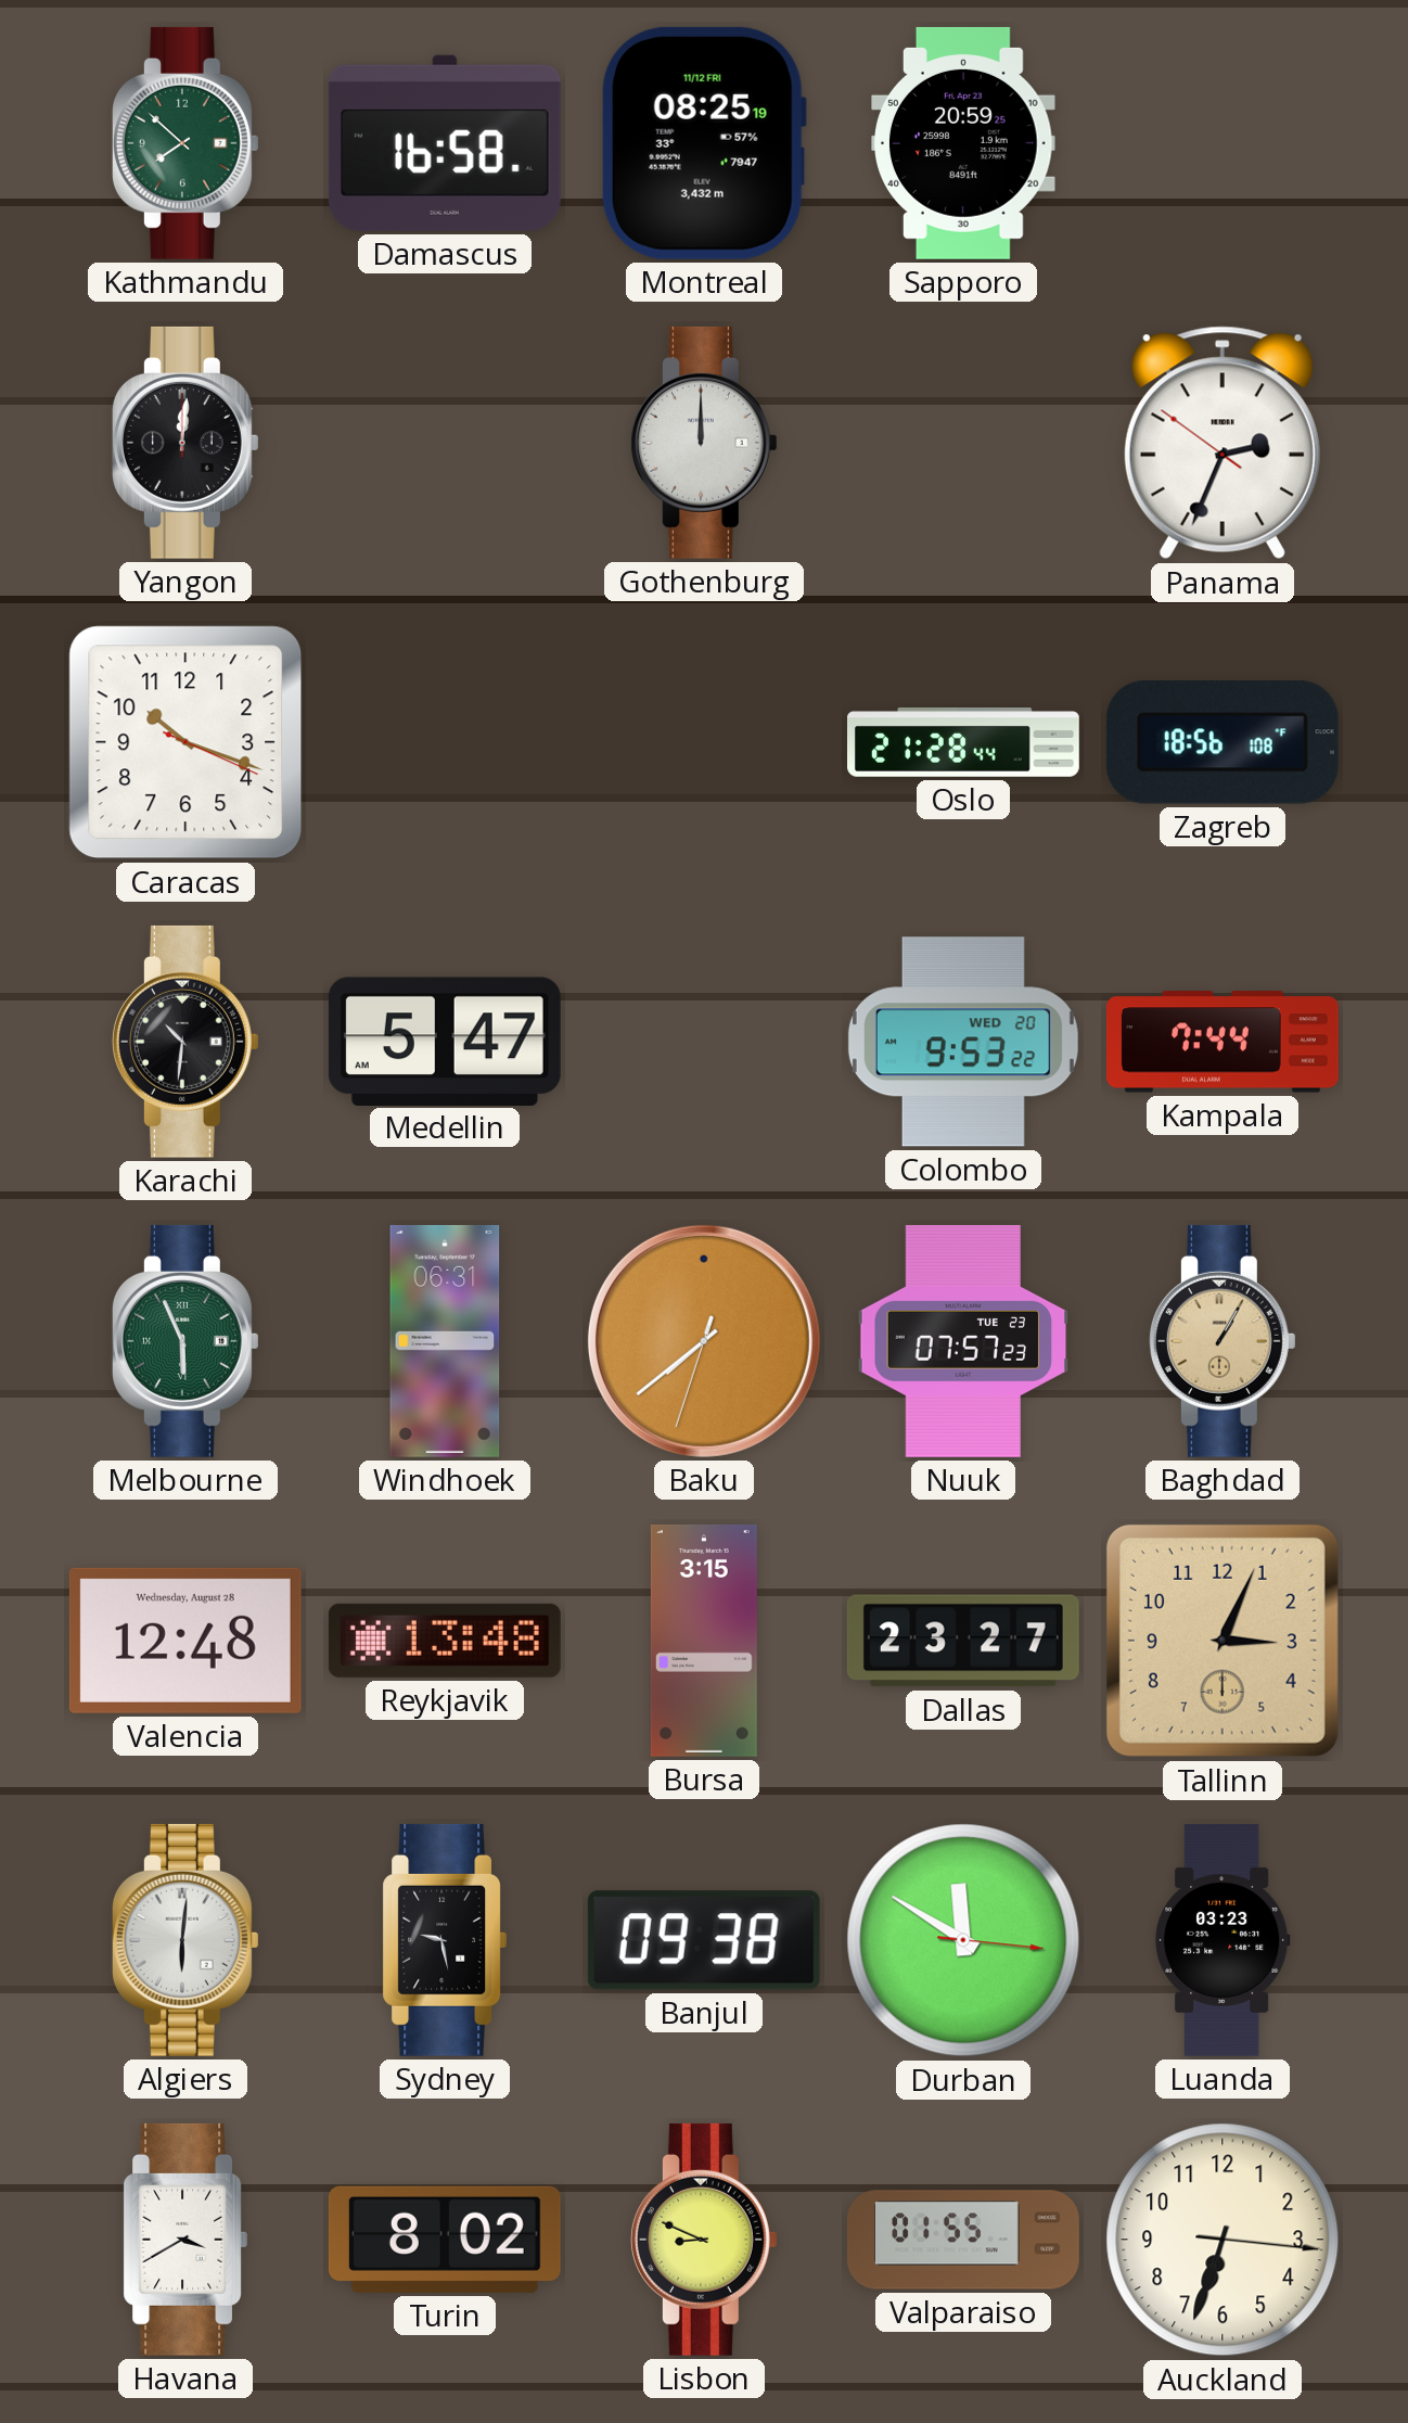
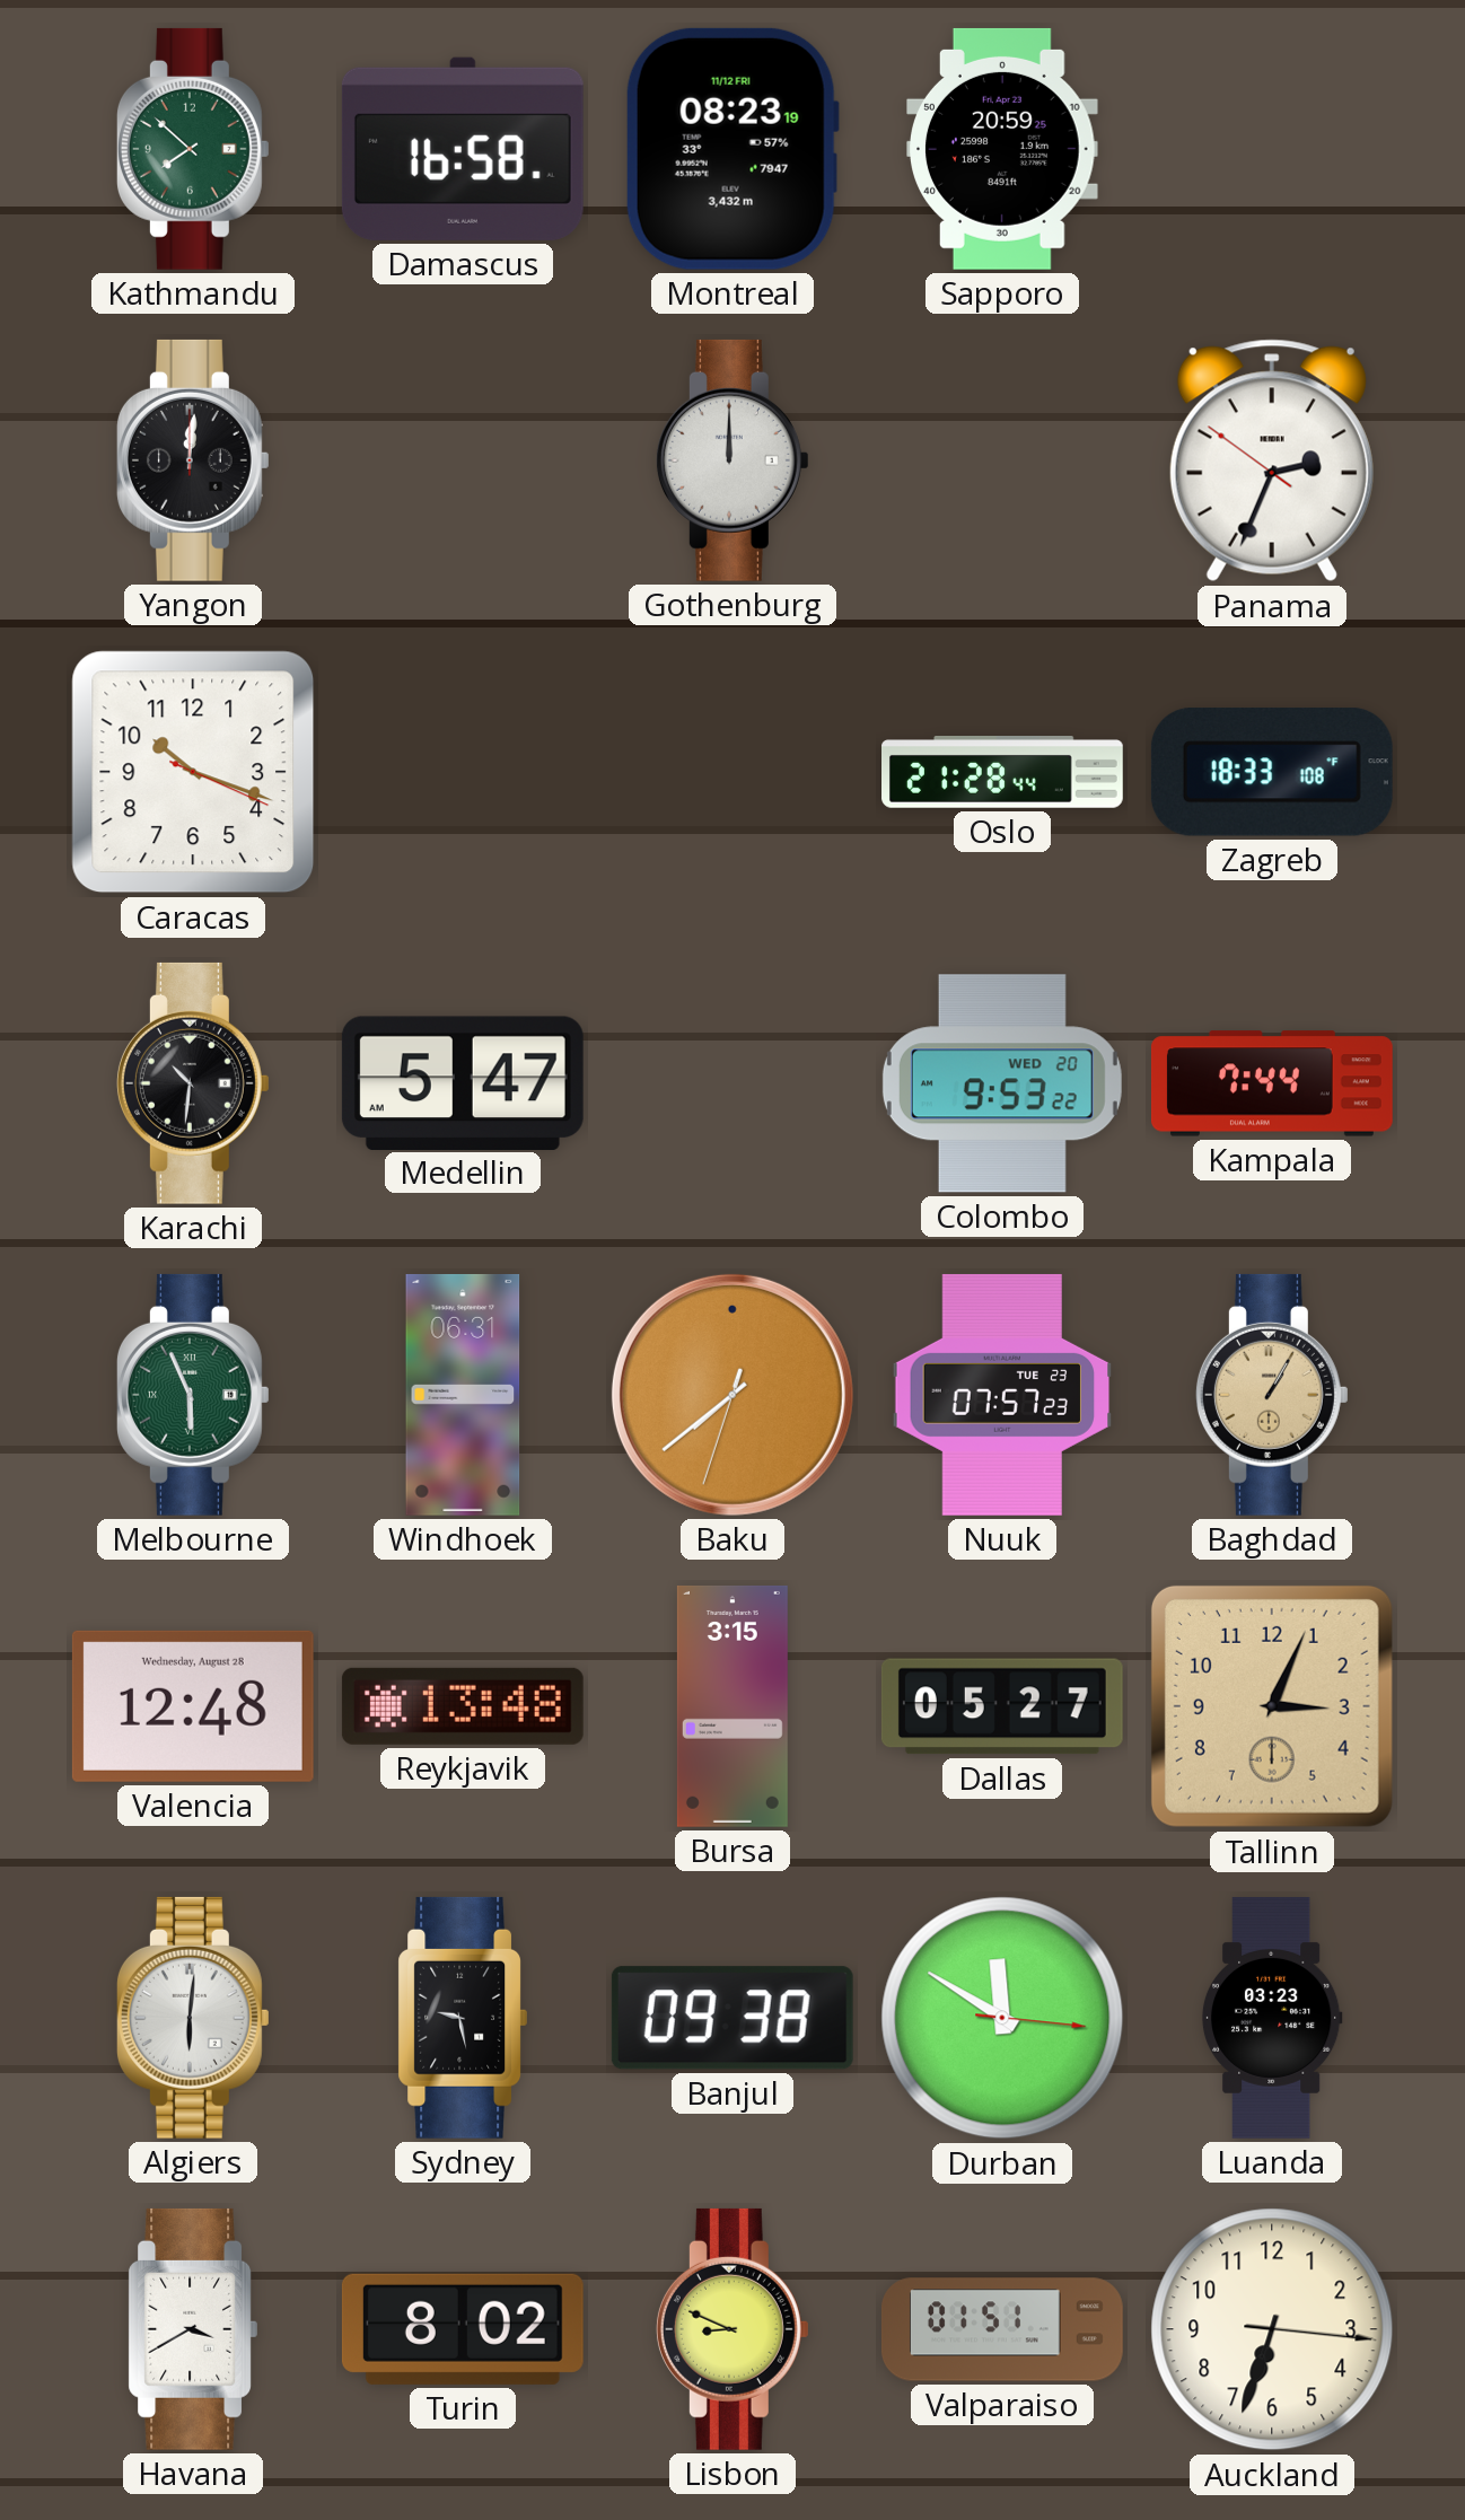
Montreal: 08:25 -> 08:23 (732, 149)
Zagreb: 18:56 -> 18:33 (1272, 773)
Dallas: 23:27 -> 05:27 (1002, 1706)
Valparaiso: 01:55 -> 01:51 (1002, 2329)
